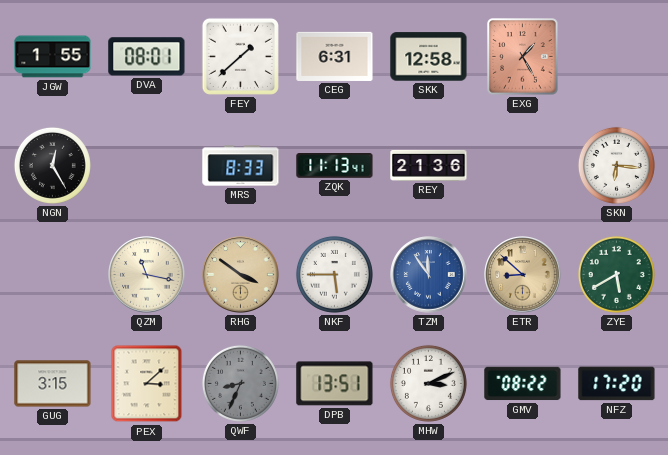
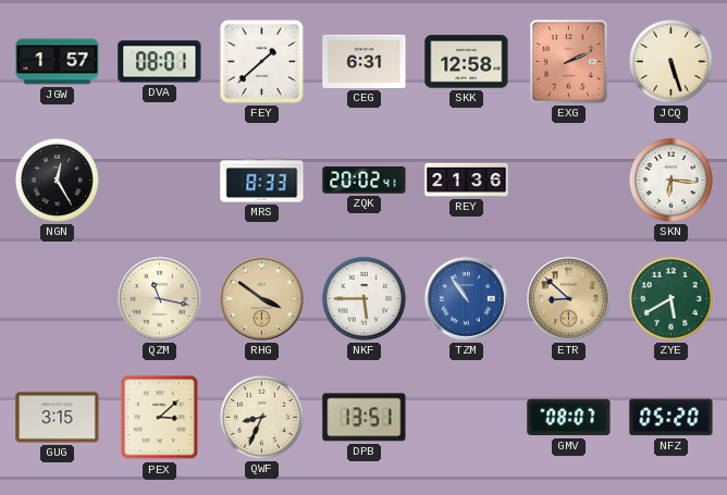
JGW: 1:55 -> 1:57 (58, 62)
EXG: 1:25 -> 2:11 (569, 62)
JCQ: none -> 5:27 (670, 61)
ZQK: 11:13 -> 20:02 (365, 181)
TZM: 11:54 -> 10:54 (467, 299)
QWF dial: grey -> cream (261, 417)
MHW: 3:11 -> none (428, 383)
GMV: 08:22 -> 08:07 (569, 418)
NFZ: 17:20 -> 05:20 (671, 418)
